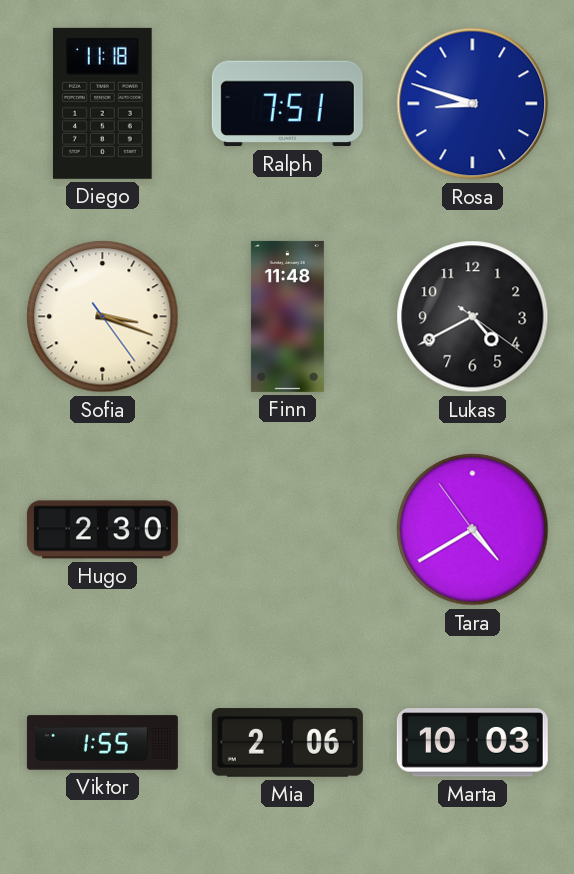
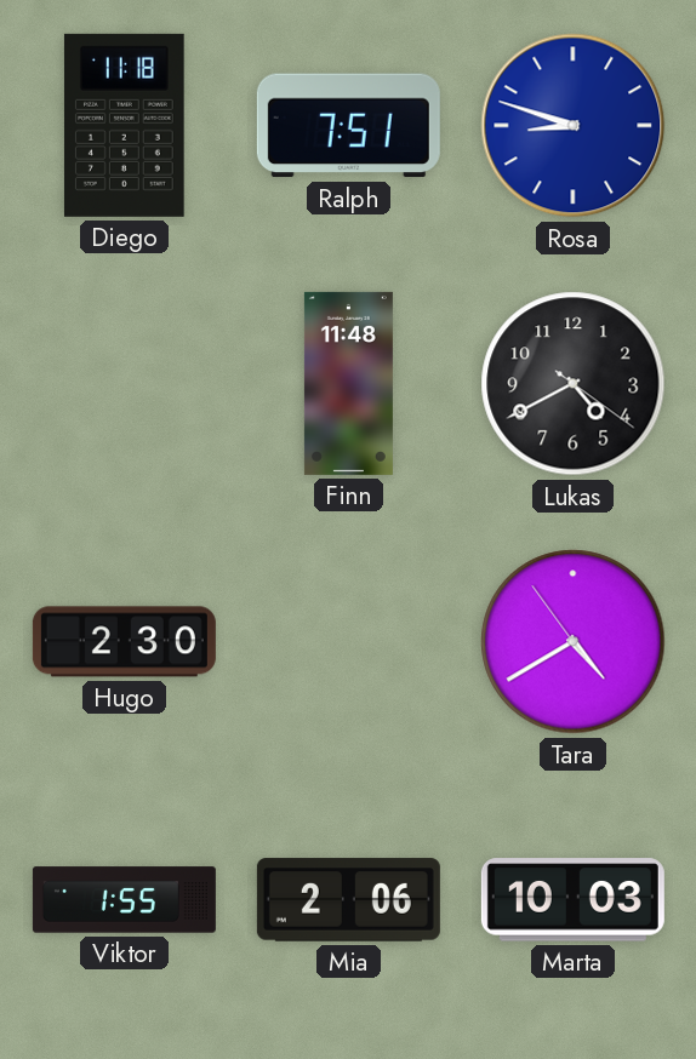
Sofia: 3:18 -> none (103, 317)
